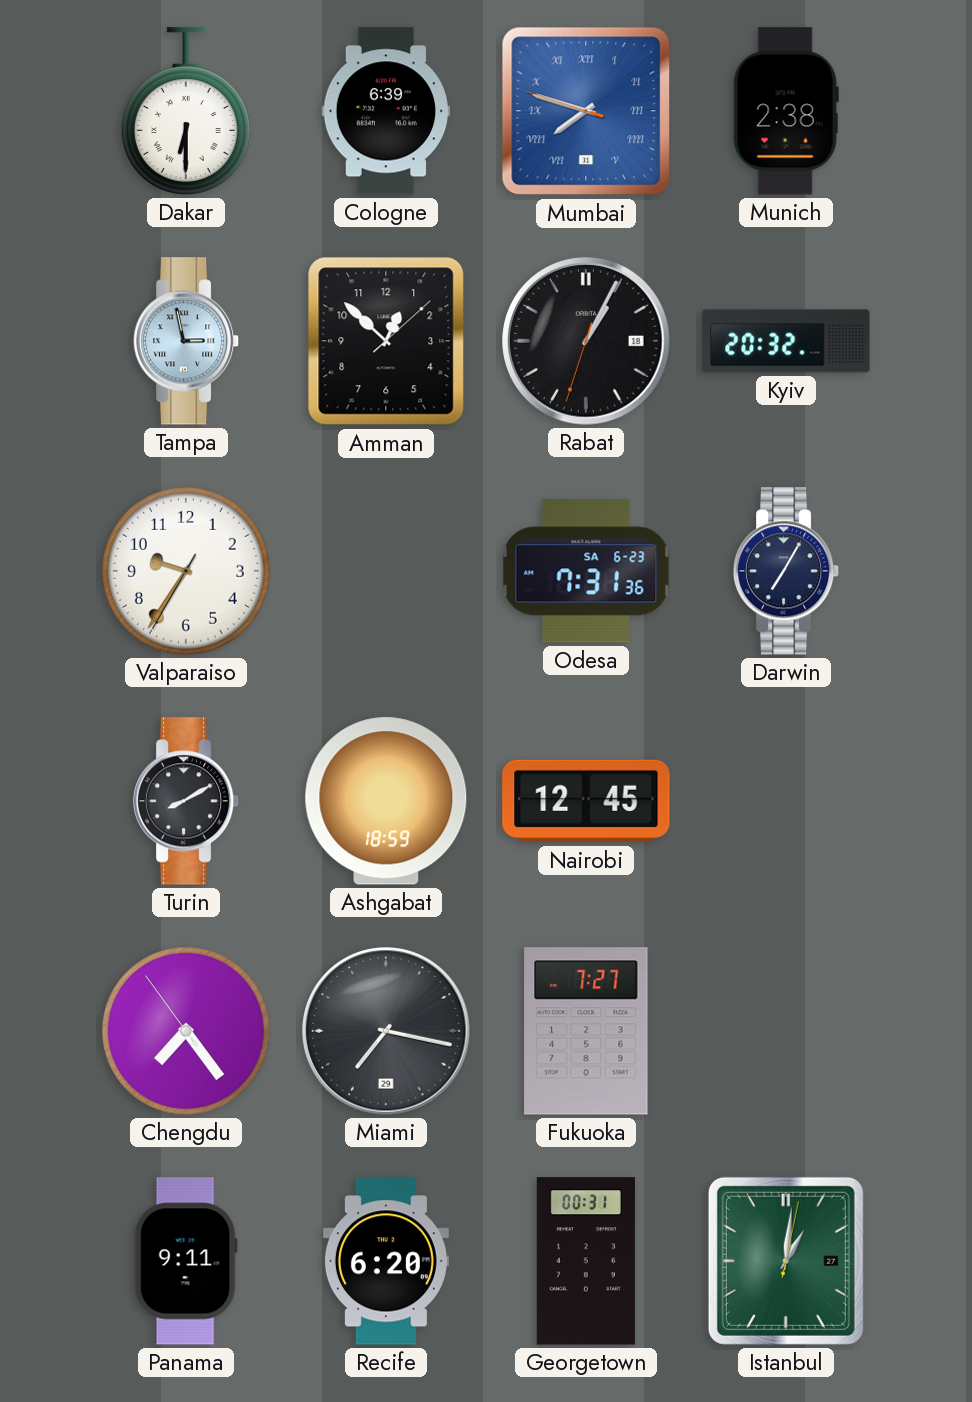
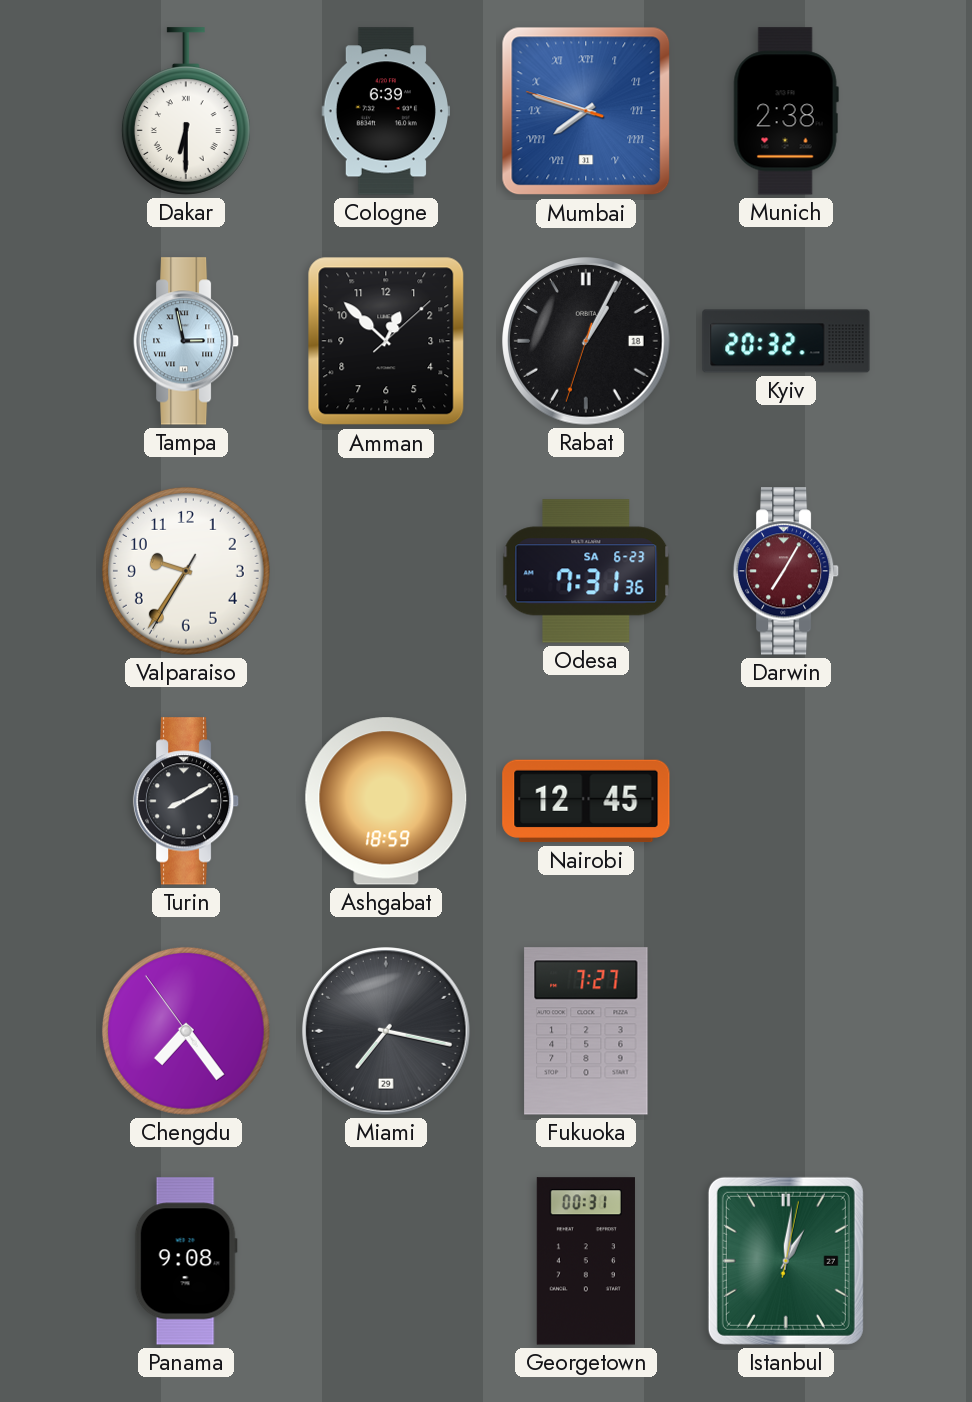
Darwin dial: navy -> burgundy (786, 571)
Panama: 9:11 -> 9:08 (186, 1261)
Recife: 6:20 -> none (386, 1261)
